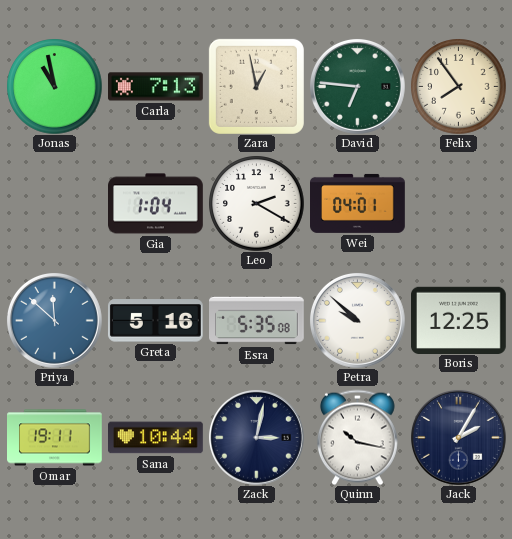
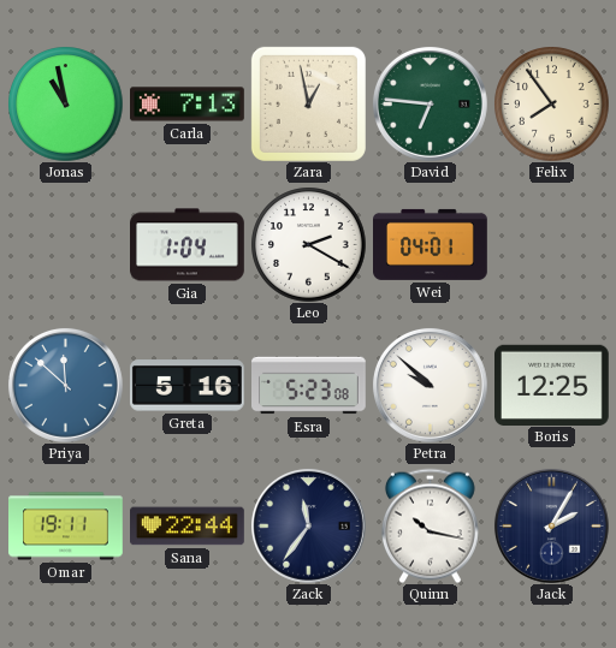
Esra: 5:35 -> 5:23 (309, 386)
Sana: 10:44 -> 22:44 (188, 527)
Zack: 3:02 -> 11:36 (308, 525)
